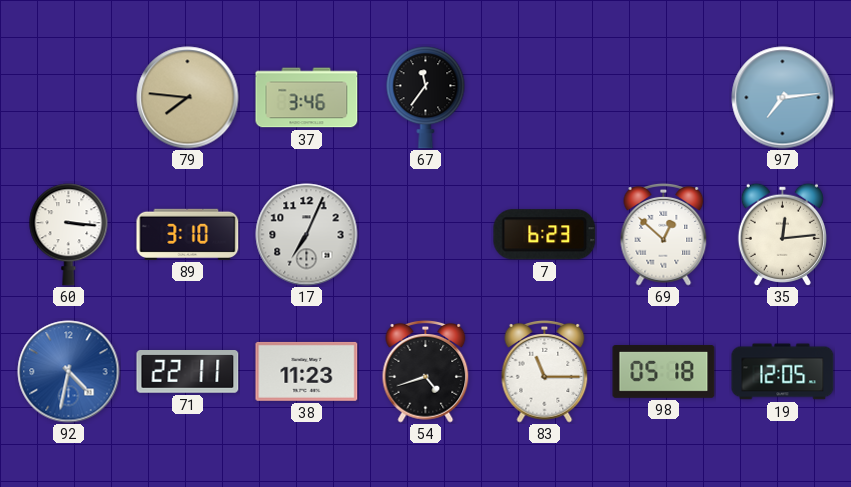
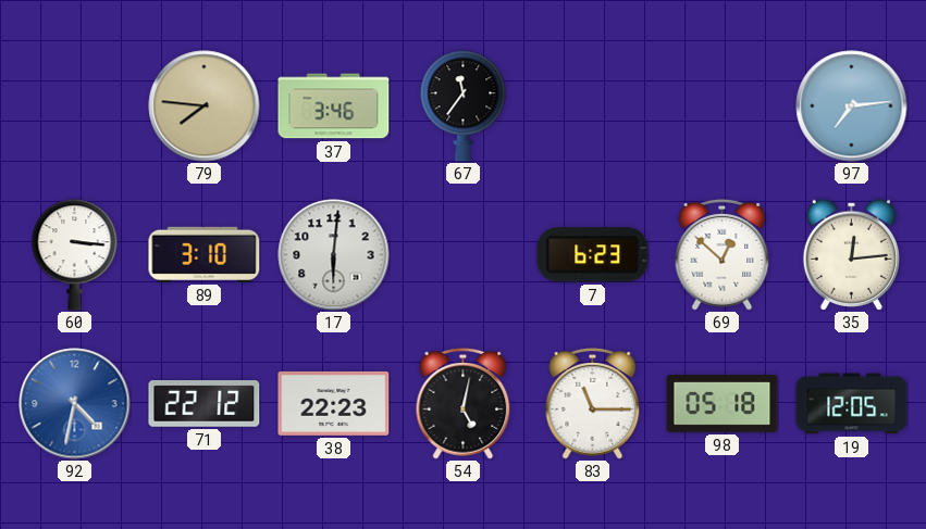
17: 7:04 -> 6:01 (334, 255)
71: 22:11 -> 22:12 (205, 404)
38: 11:23 -> 22:23 (334, 403)
54: 4:42 -> 5:02 (464, 404)
